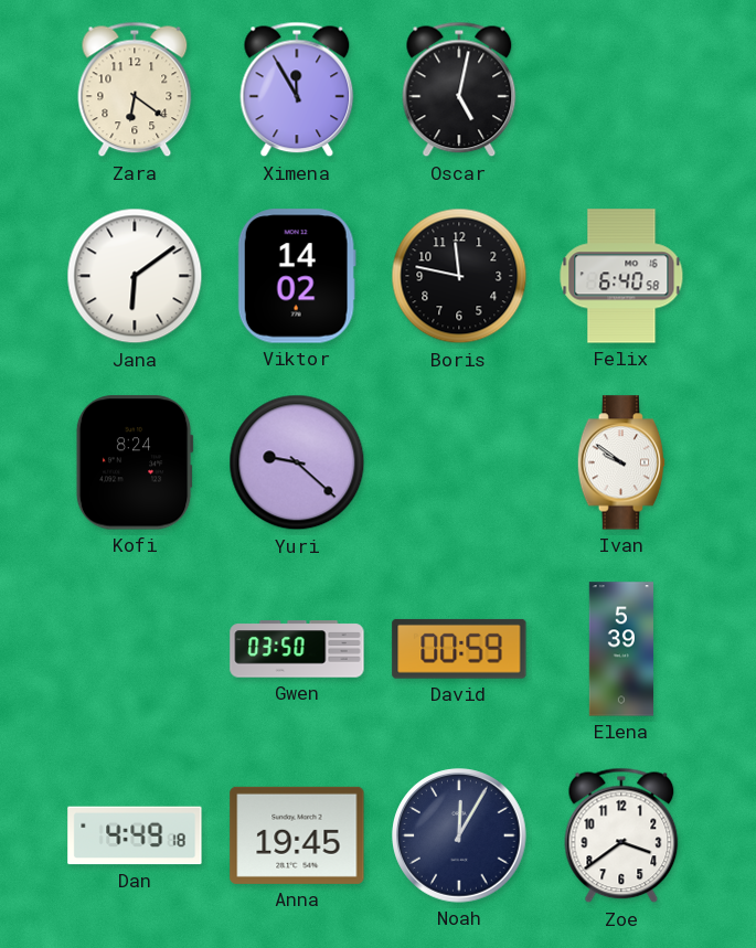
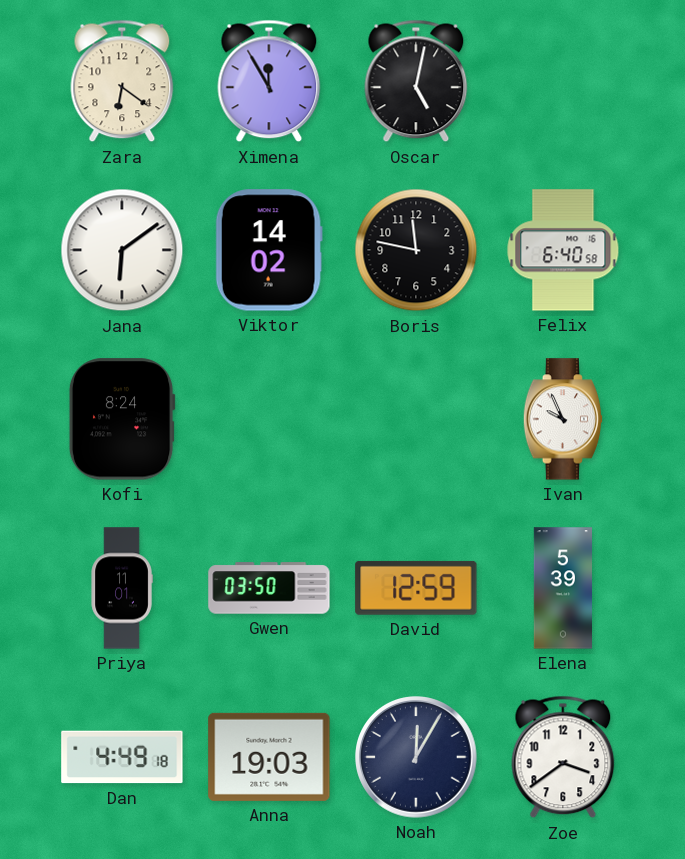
Yuri: 9:22 -> none (297, 462)
Ivan: 9:51 -> 9:56 (563, 419)
Priya: none -> 11:01 (122, 588)
David: 00:59 -> 12:59 (416, 588)
Anna: 19:45 -> 19:03 (269, 757)
